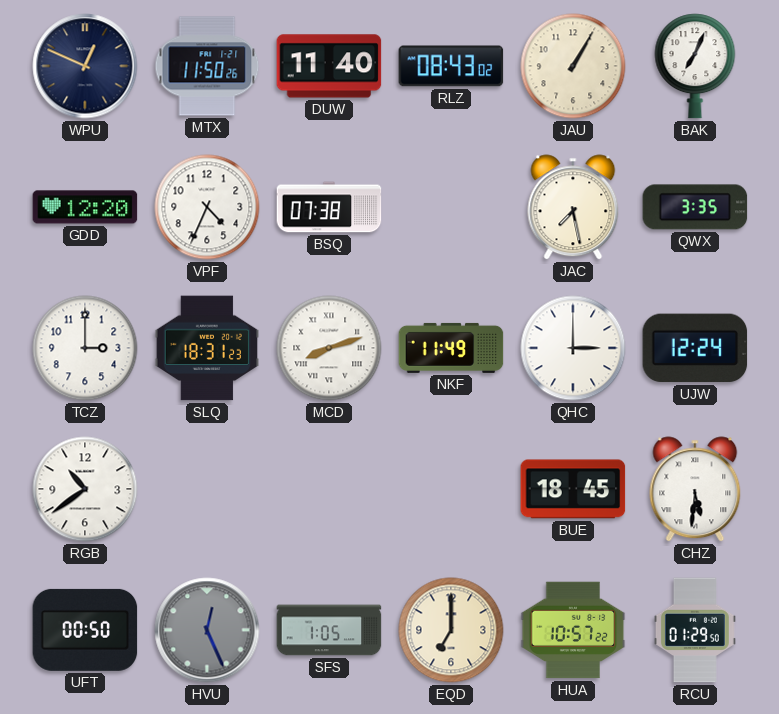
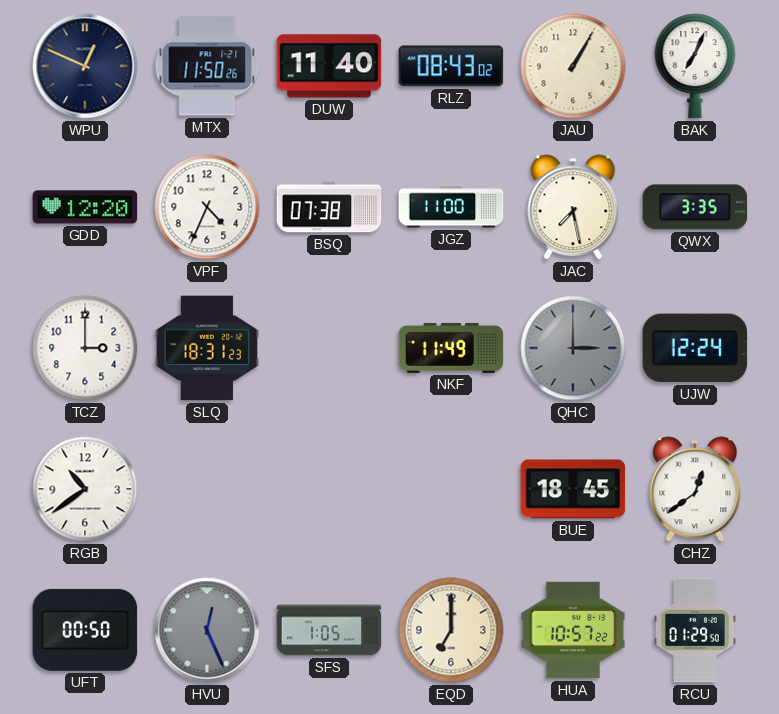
JGZ: none -> 11:00 (451, 207)
MCD: 8:12 -> none (329, 348)
QHC dial: white -> grey (573, 348)
CHZ: 5:31 -> 12:39 (695, 489)
